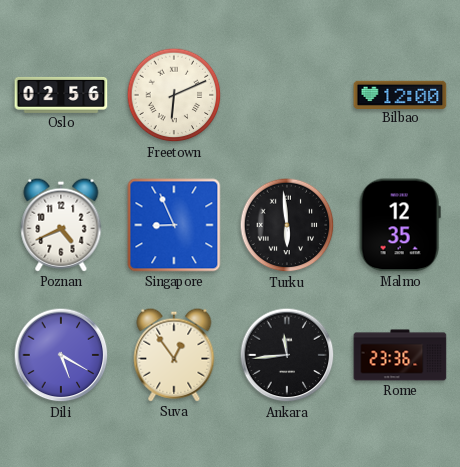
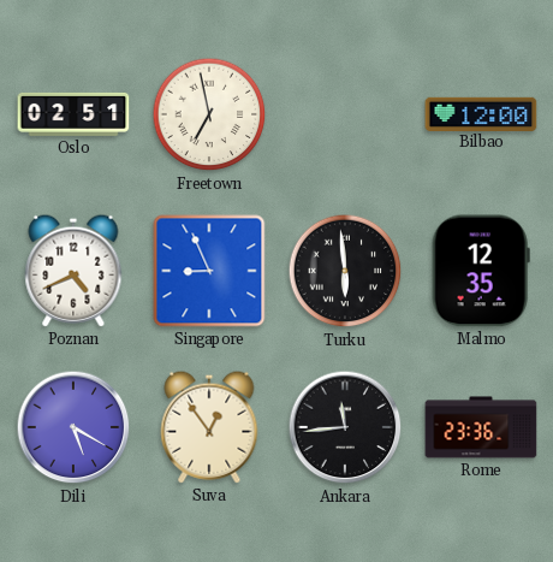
Oslo: 02:56 -> 02:51 (73, 114)
Freetown: 6:11 -> 6:58 (209, 114)
